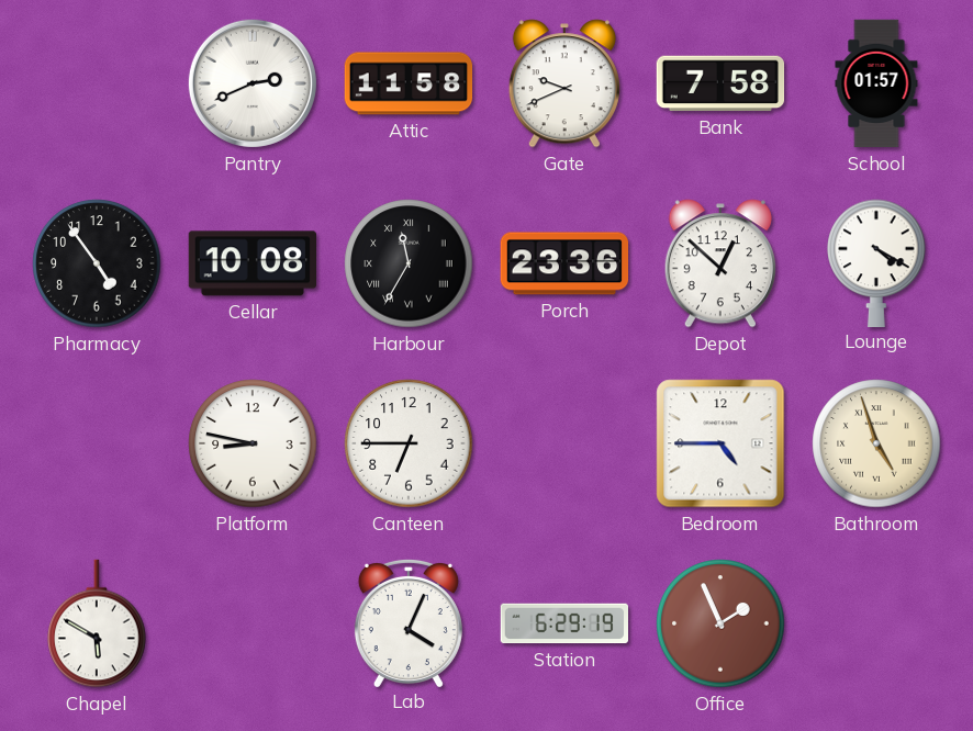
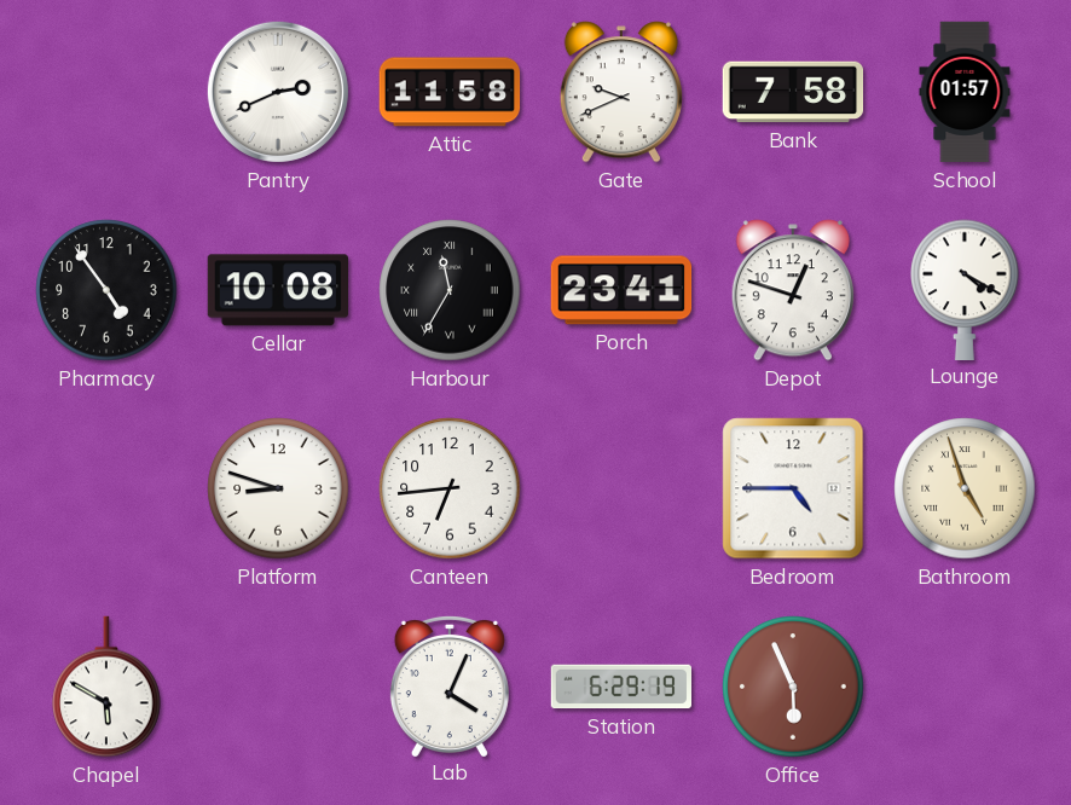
Porch: 23:36 -> 23:41 (621, 290)
Depot: 12:52 -> 12:48 (793, 290)
Platform: 8:47 -> 8:48 (278, 488)
Canteen: 6:45 -> 6:44 (450, 488)
Office: 1:56 -> 5:56 (793, 687)
